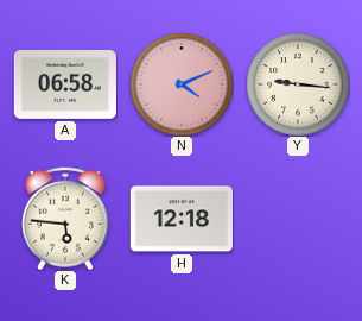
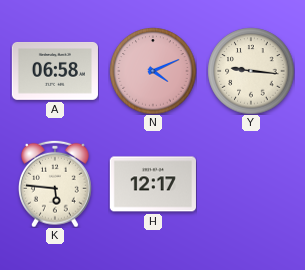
H: 12:18 -> 12:17 (153, 184)
